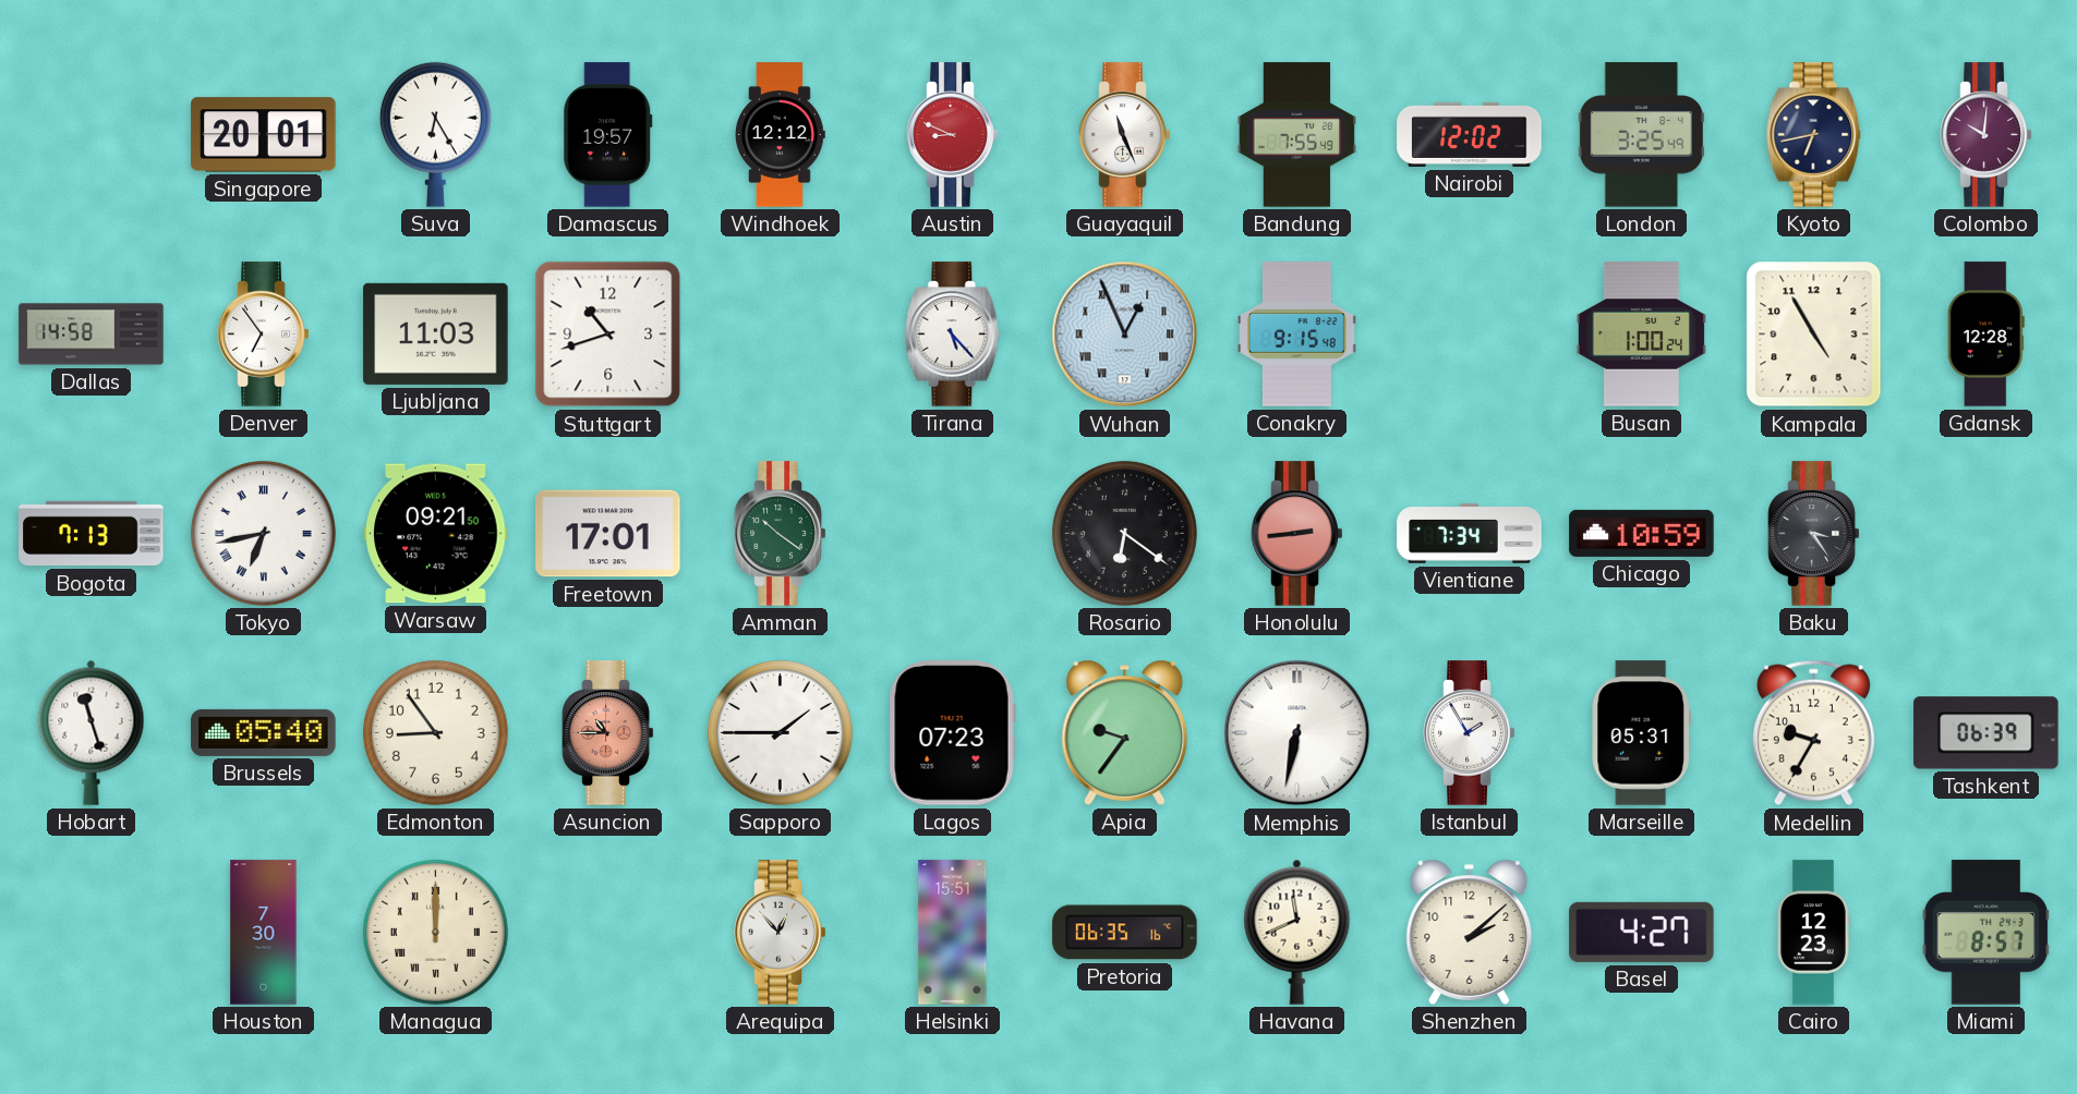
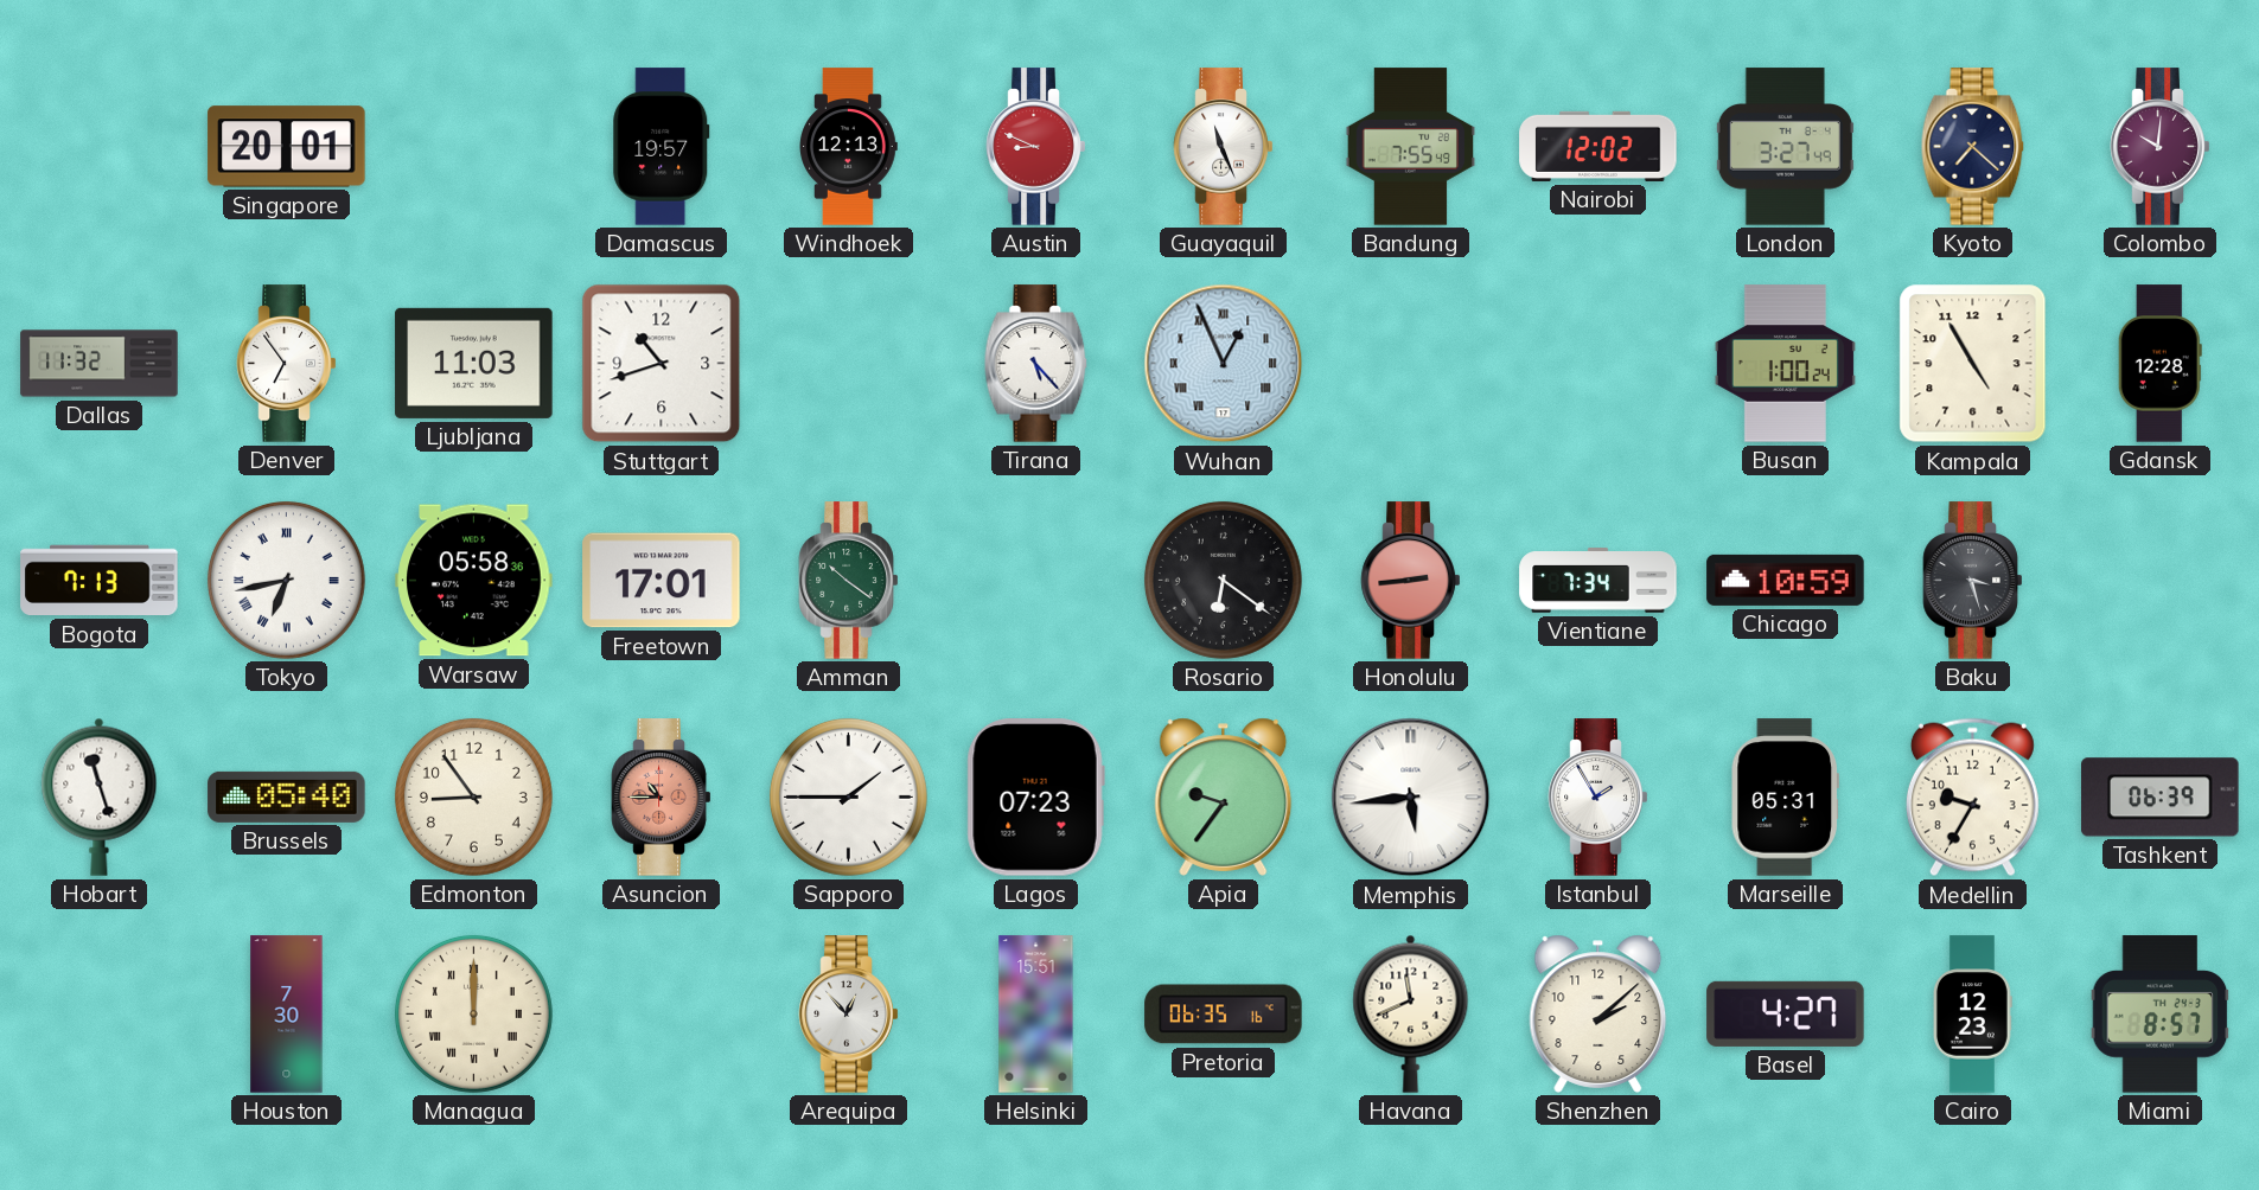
Suva: 6:25 -> none (435, 134)
Windhoek: 12:12 -> 12:13 (848, 147)
London: 3:25 -> 3:27 (1785, 147)
Kyoto: 6:43 -> 7:22 (1973, 147)
Dallas: 14:58 -> 11:32 (100, 364)
Conakry: 9:15 -> none (1297, 335)
Warsaw: 09:21 -> 05:58 (474, 581)
Baku: 3:24 -> 3:27 (1973, 581)
Memphis: 6:32 -> 5:44 (1411, 798)
